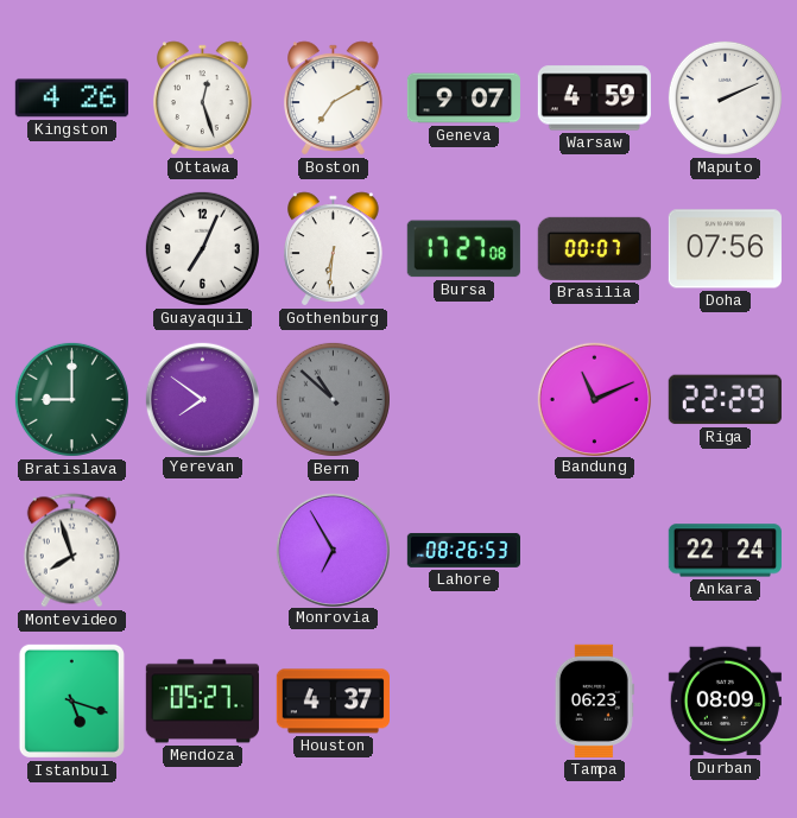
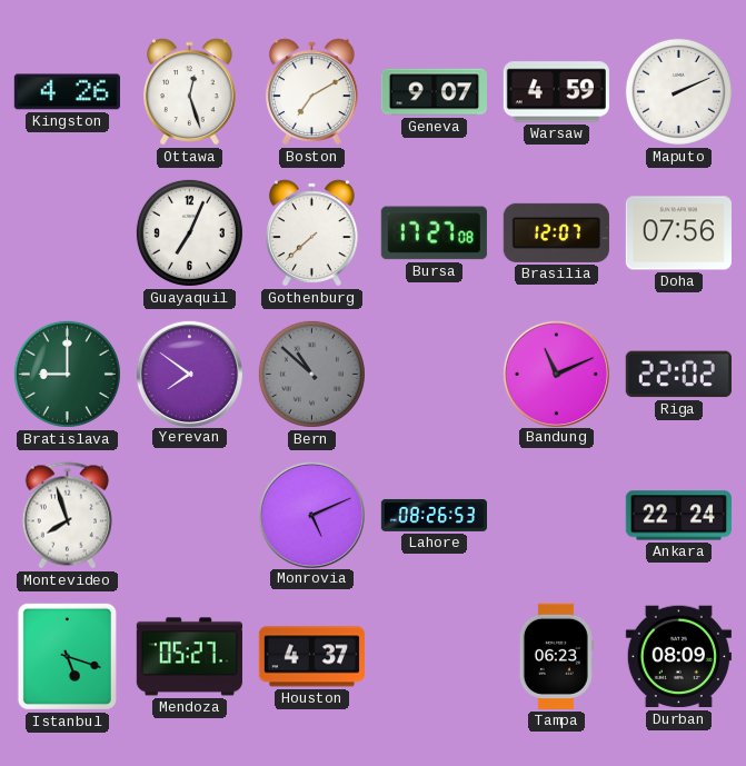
Gothenburg: 6:31 -> 7:38 (312, 233)
Brasilia: 00:07 -> 12:07 (556, 232)
Riga: 22:29 -> 22:02 (678, 375)
Monrovia: 6:55 -> 5:11 (311, 515)
